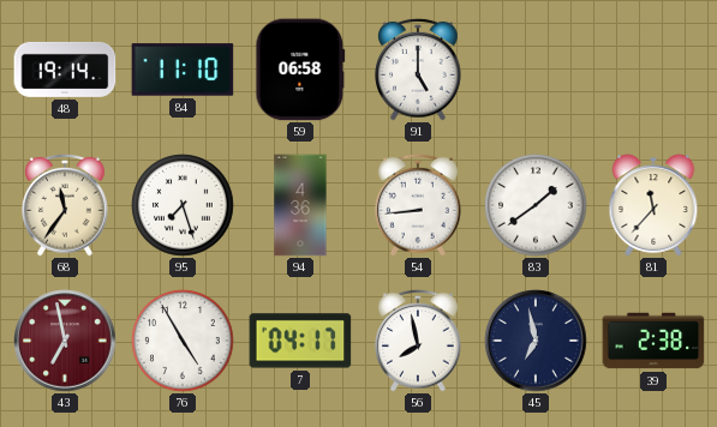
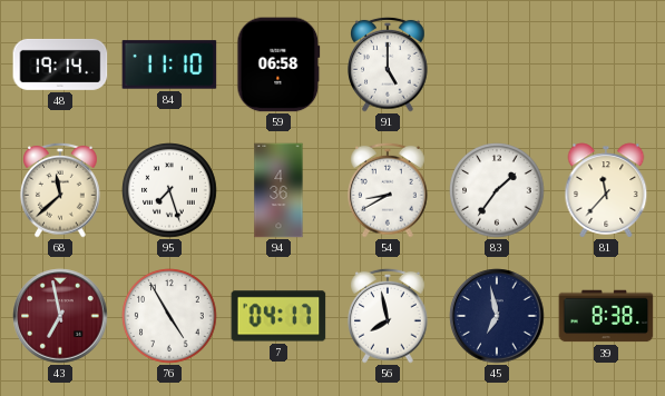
68: 11:36 -> 11:38 (60, 190)
54: 8:44 -> 8:40 (388, 190)
83: 1:39 -> 1:36 (497, 190)
39: 2:38 -> 8:38 (606, 316)
